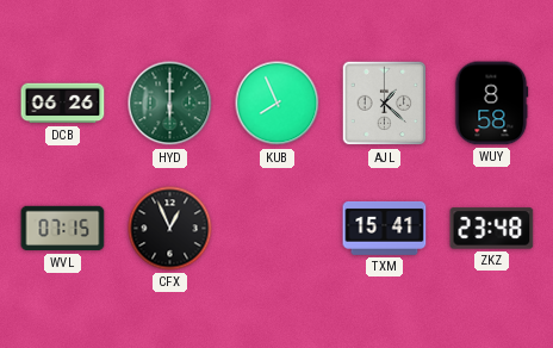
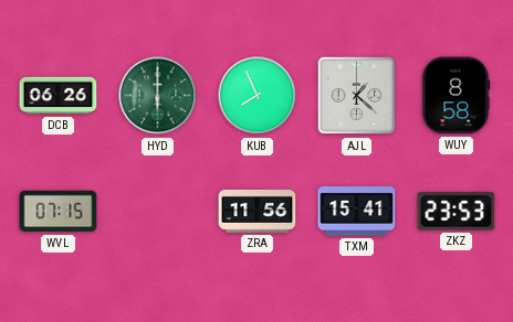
CFX: 12:56 -> none (170, 229)
ZRA: none -> 11:56 (258, 211)
ZKZ: 23:48 -> 23:53 (457, 212)
